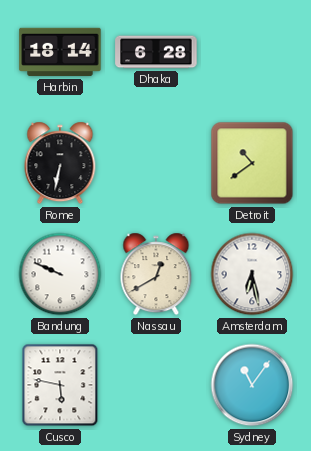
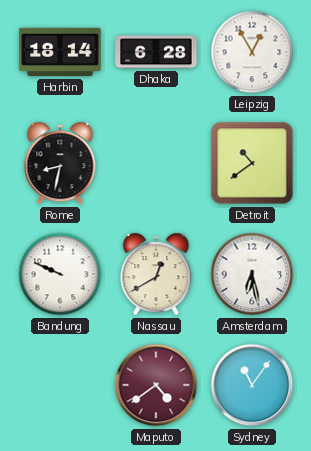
Leipzig: none -> 12:55 (252, 52)
Rome: 6:32 -> 8:32 (60, 163)
Cusco: 5:47 -> none (60, 385)
Maputo: none -> 4:39 (156, 385)
